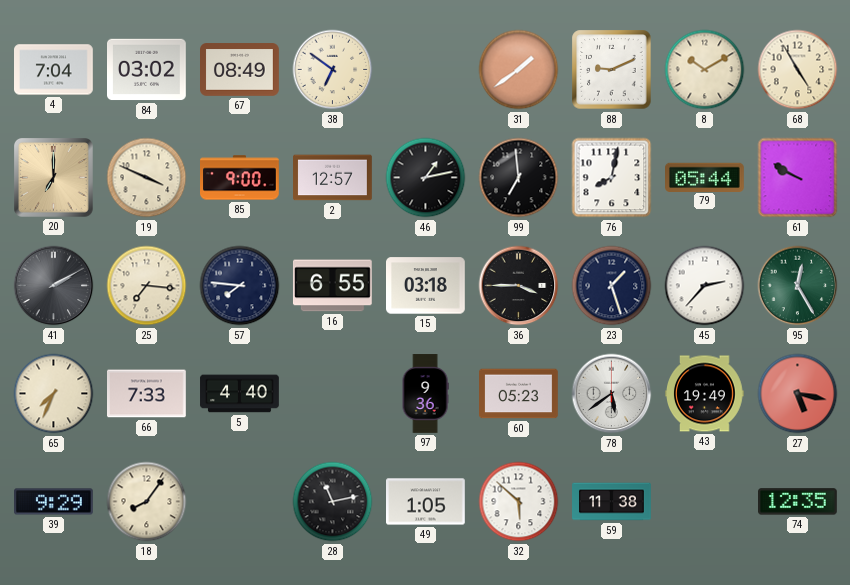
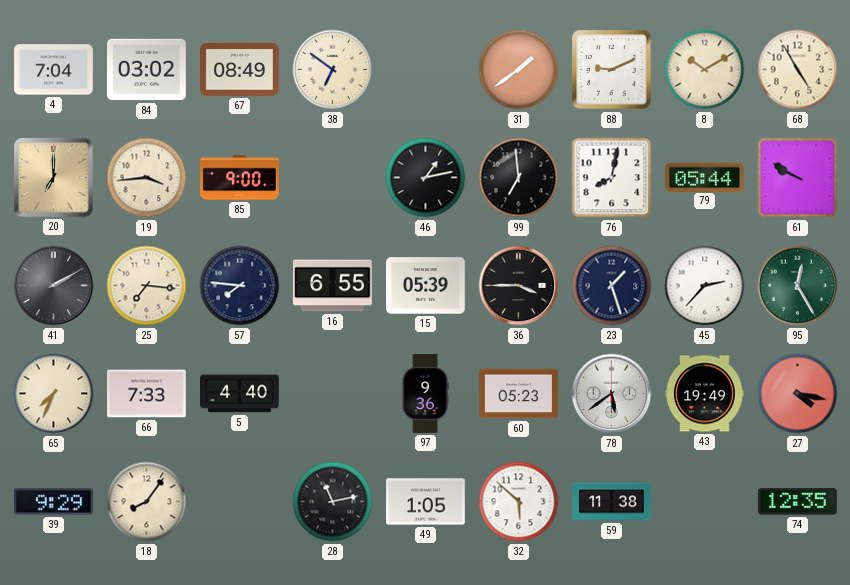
19: 3:49 -> 3:44 (147, 178)
2: 12:57 -> none (333, 178)
15: 03:18 -> 05:39 (426, 286)
27: 5:17 -> 4:17 (798, 394)
